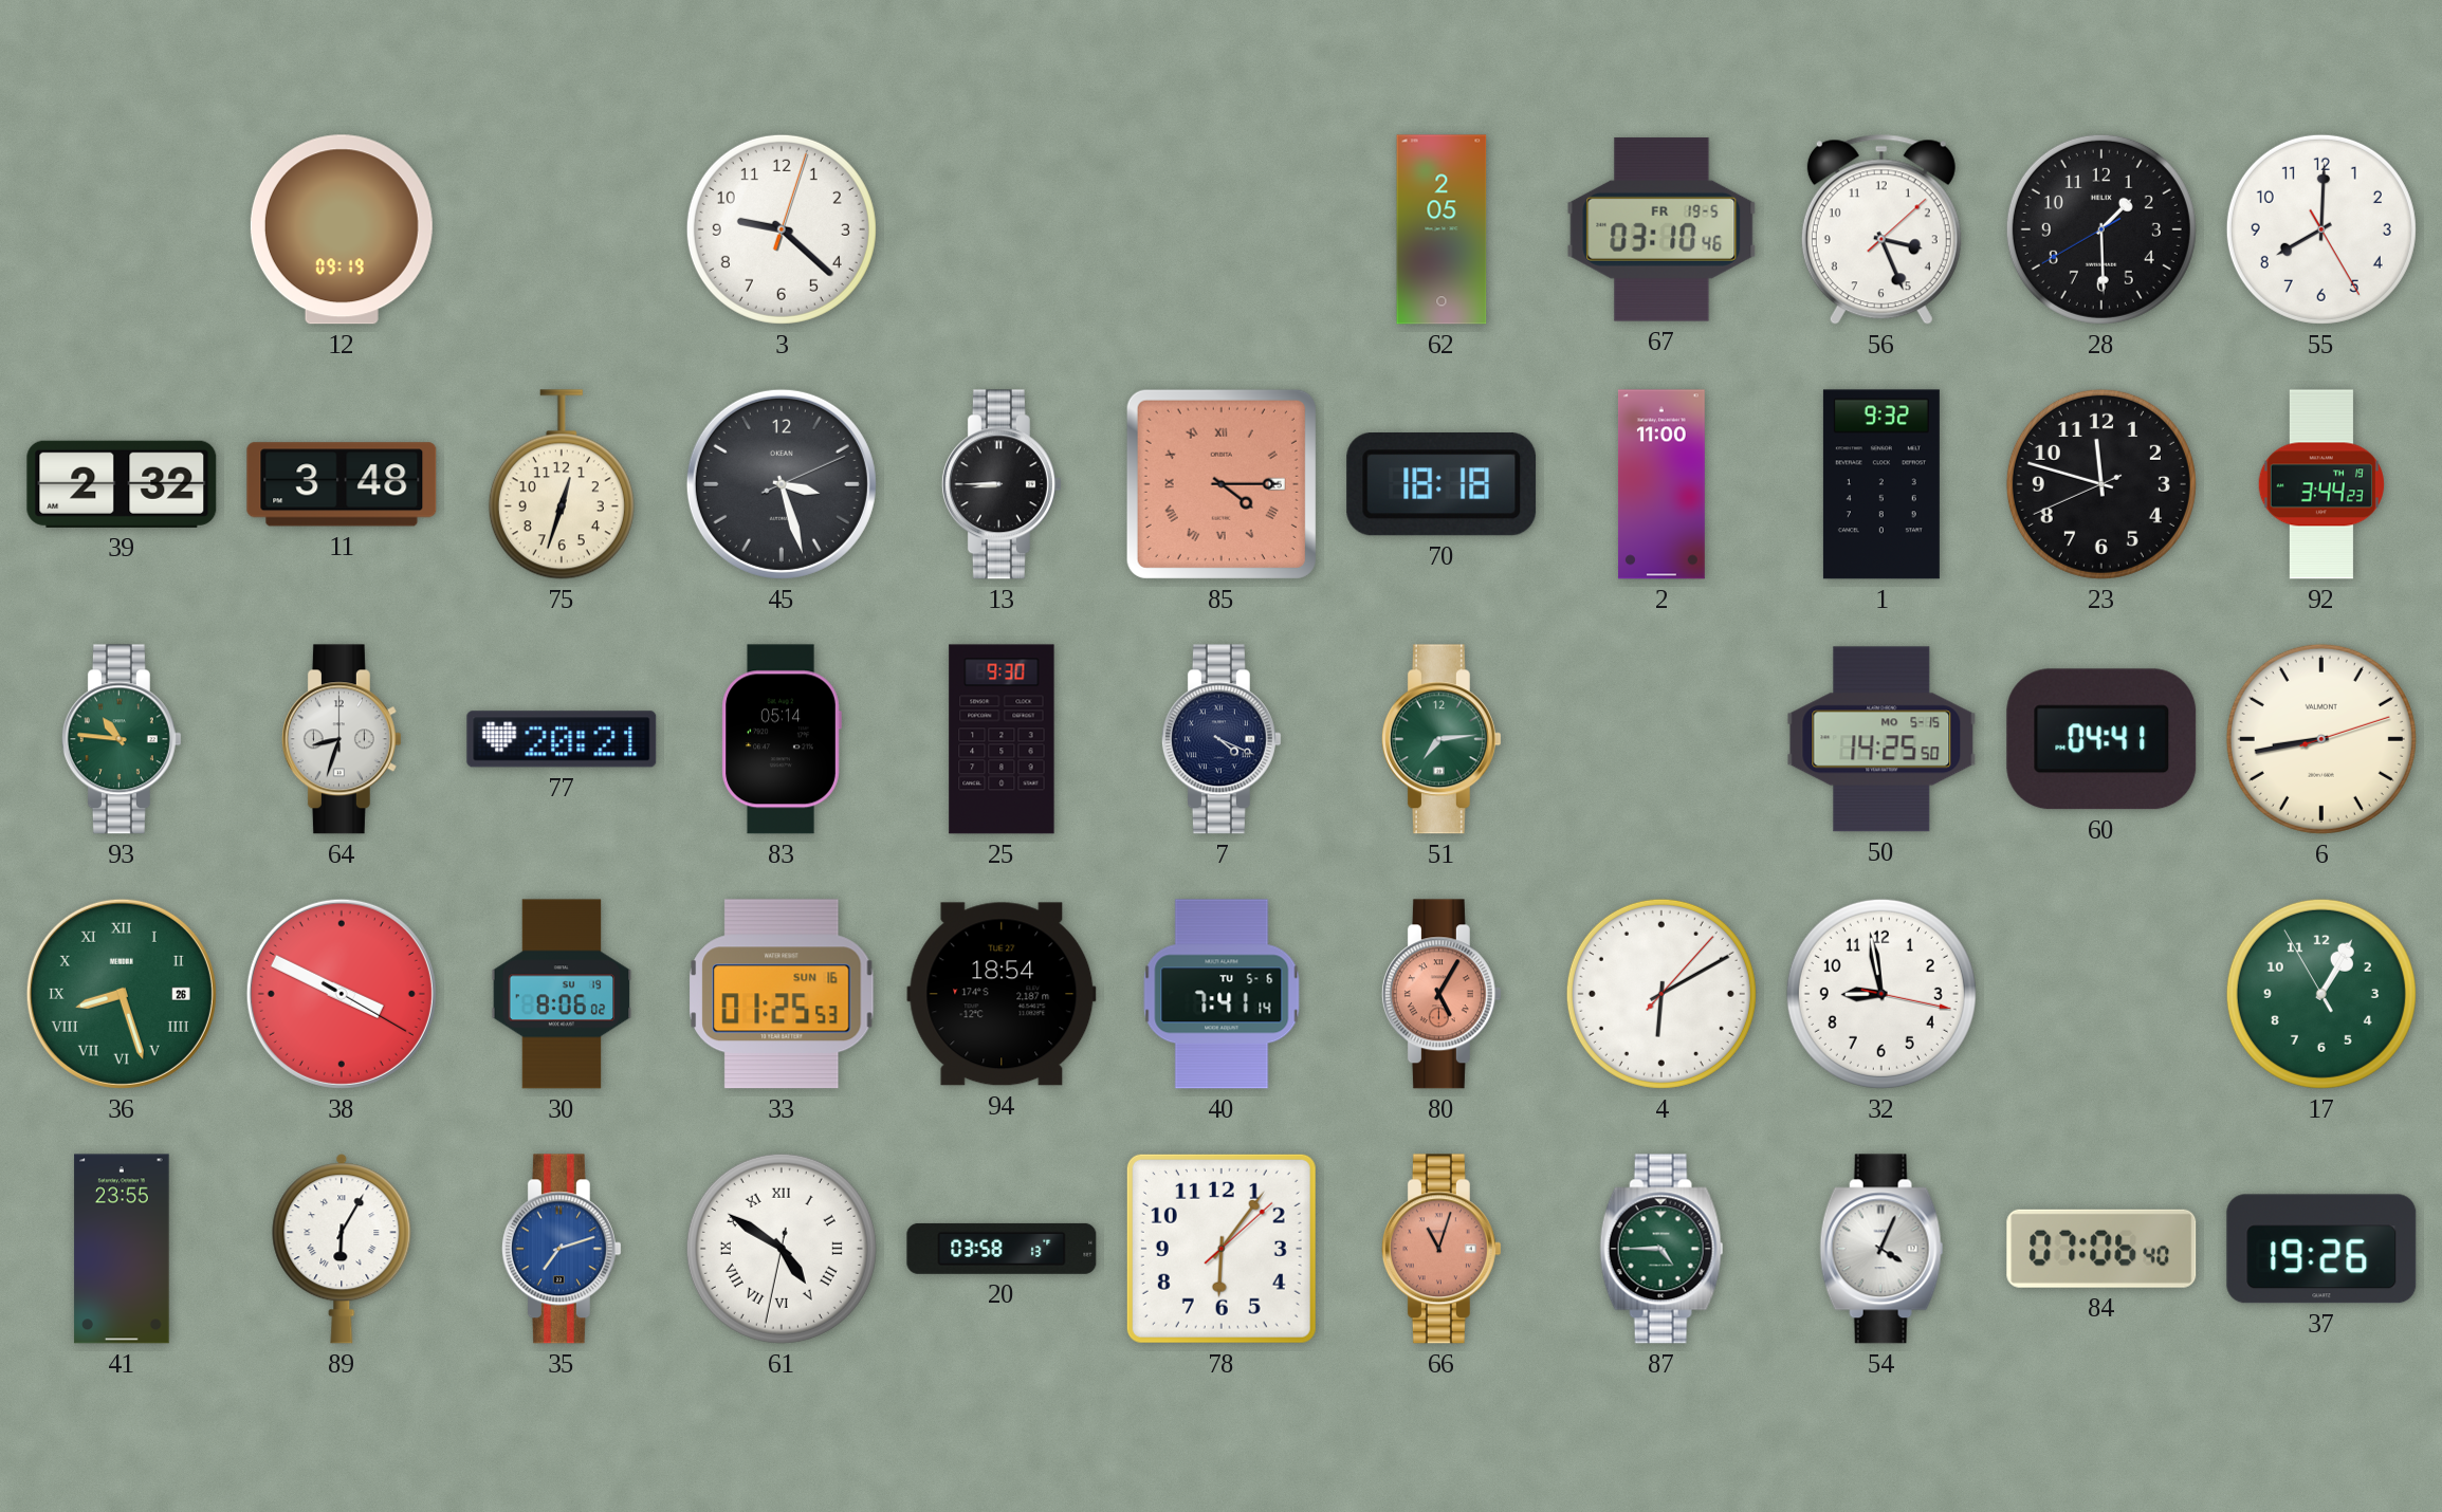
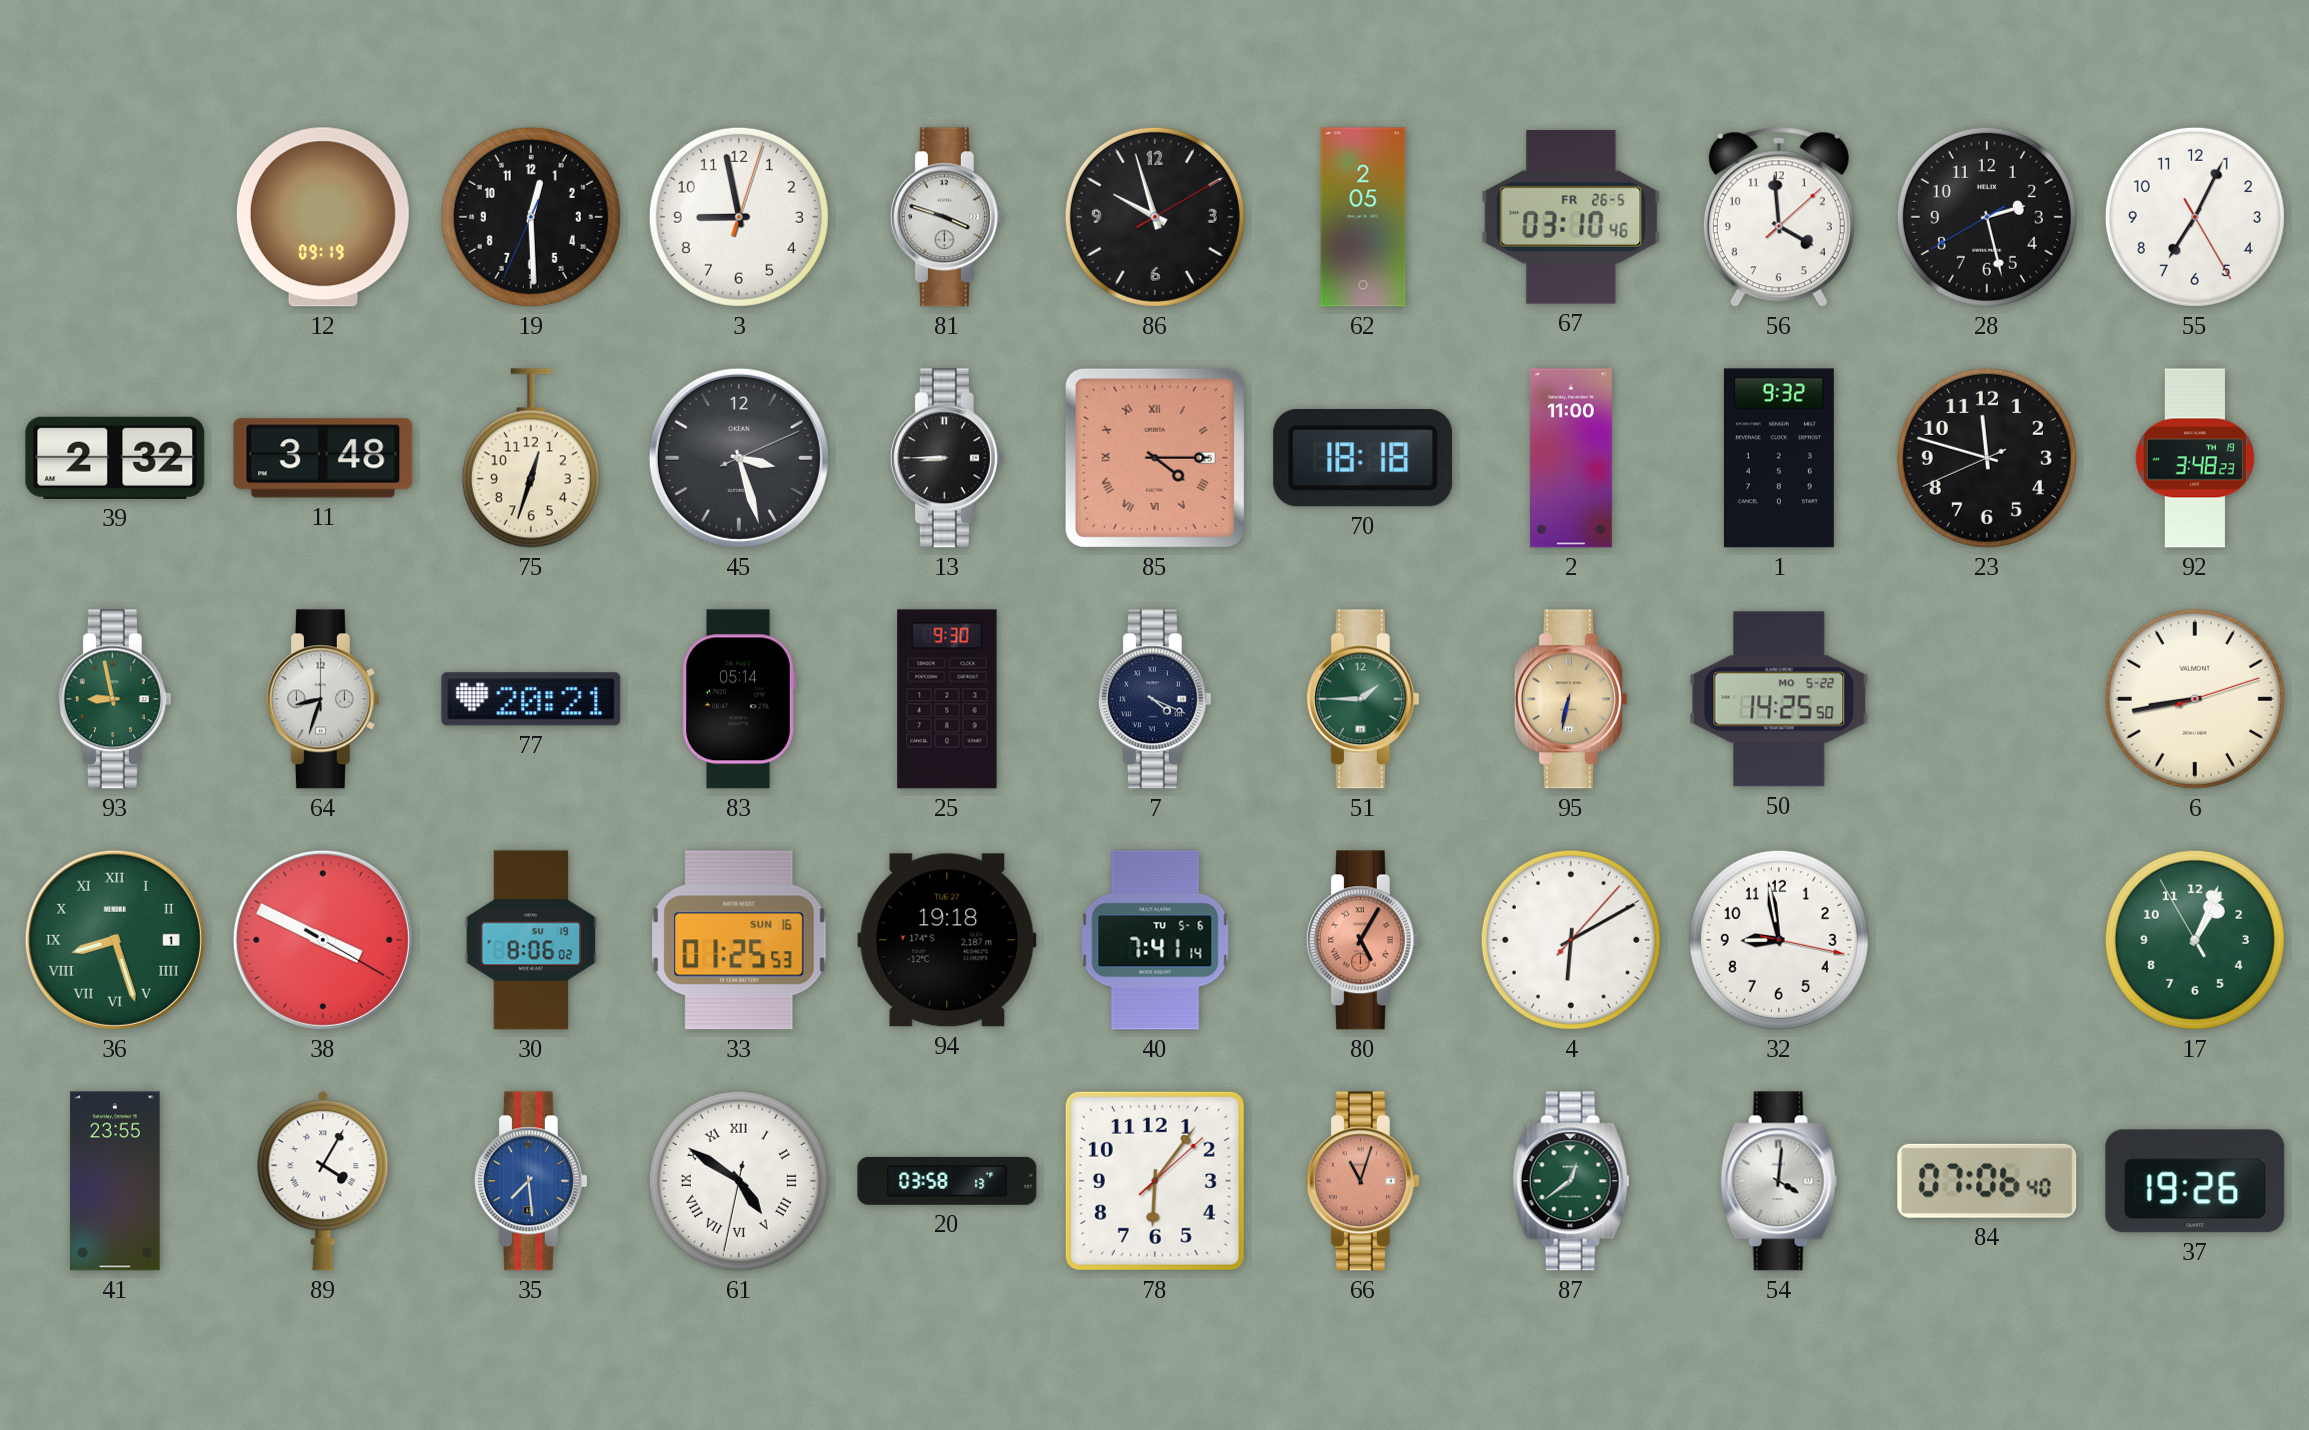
19: none -> 12:29 (531, 217)
3: 9:22 -> 8:58 (739, 217)
81: none -> 3:48 (947, 217)
86: none -> 9:57 (1155, 217)
67 date: FR 19-5 -> FR 26-5 (1571, 217)
56: 3:26 -> 3:59 (1779, 217)
28: 1:29 -> 2:27 (1987, 217)
55: 8:00 -> 7:04 (2195, 217)
92: 3:44 -> 3:48 (2195, 458)
93: 10:46 -> 8:58 (115, 699)
51: 7:14 -> 1:45 (1363, 699)
95: none -> 6:32 (1571, 699)
50 date: MO 5-15 -> MO 5-22 (1779, 699)
60: 04:41 -> none (2101, 739)
36 date: 26 -> 1 (115, 940)
94: 18:54 -> 19:18 (947, 940)
17: 1:04 -> 1:03 (2195, 940)
89: 6:05 -> 4:05 (323, 1181)
35: 7:12 -> 7:29 (531, 1181)
87: 4:45 -> 12:39 (1571, 1181)
54: 4:04 -> 4:01 (1779, 1181)
